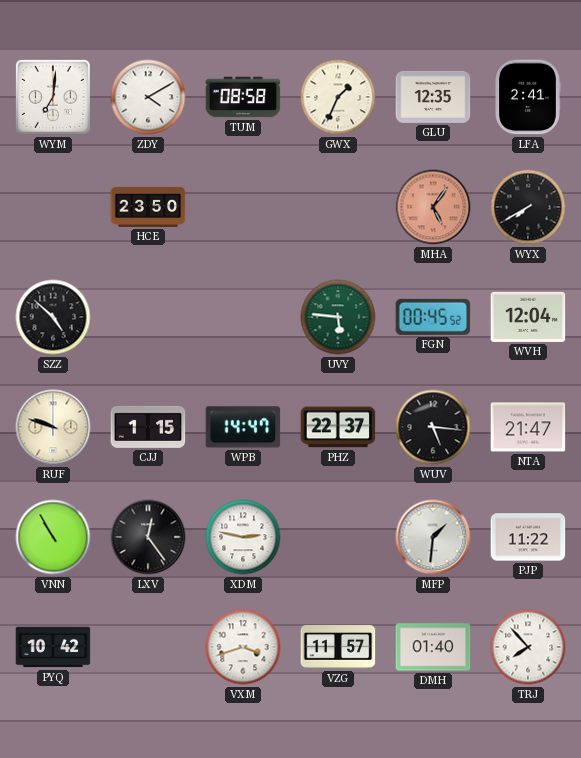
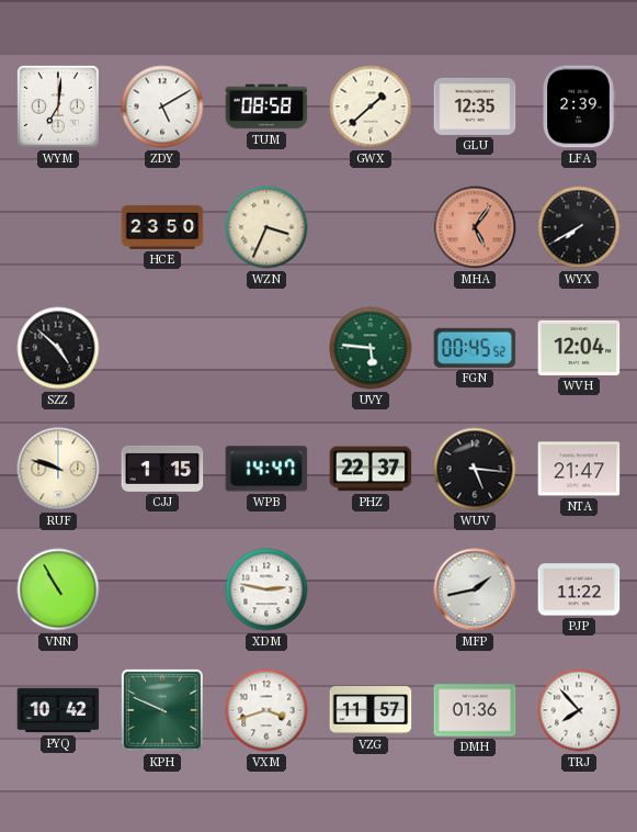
ZDY: 4:10 -> 5:10 (162, 106)
GWX: 1:34 -> 1:38 (371, 106)
LFA: 2:41 -> 2:39 (579, 106)
WZN: none -> 3:34 (266, 227)
LXV: 12:24 -> none (148, 537)
MFP: 1:31 -> 1:43 (475, 589)
KPH: none -> 9:49 (162, 710)
DMH: 01:40 -> 01:36 (475, 710)
